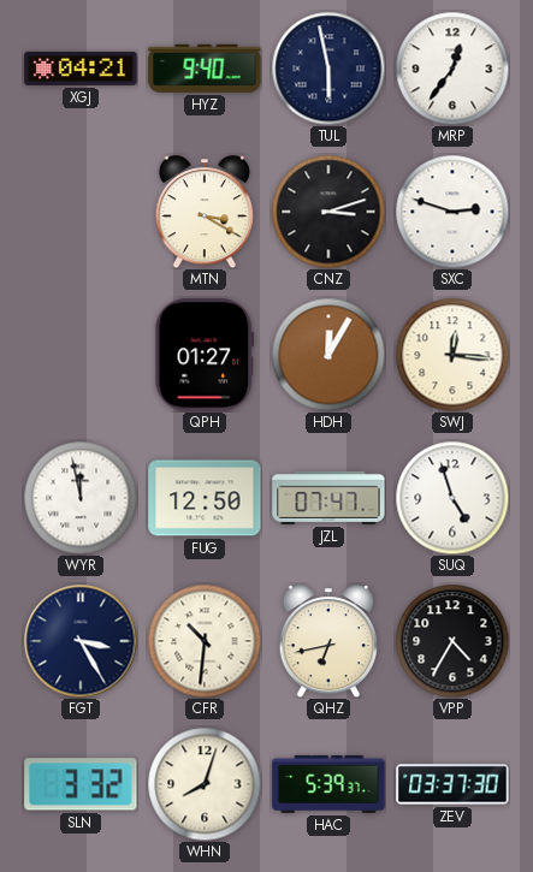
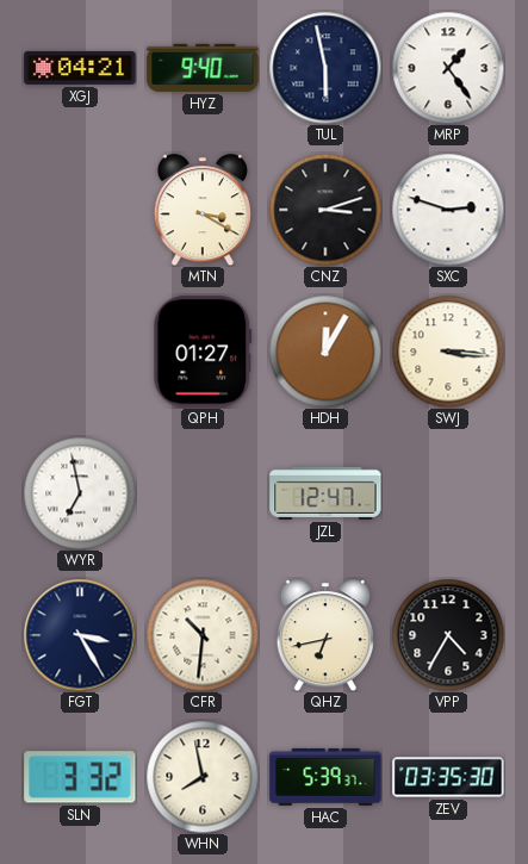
MRP: 12:36 -> 1:24 (448, 68)
SWJ: 12:16 -> 3:16 (448, 352)
WYR: 11:58 -> 6:58 (80, 493)
FUG: 12:50 -> none (205, 498)
JZL: 07:47 -> 12:47 (325, 493)
SUQ: 4:57 -> none (452, 498)
WHN: 8:03 -> 7:58 (203, 777)
ZEV: 03:37 -> 03:35 (448, 777)
